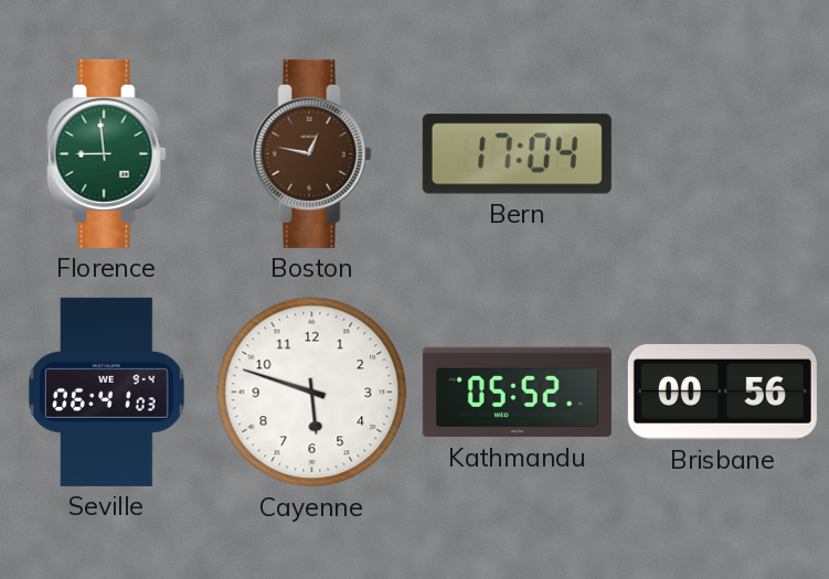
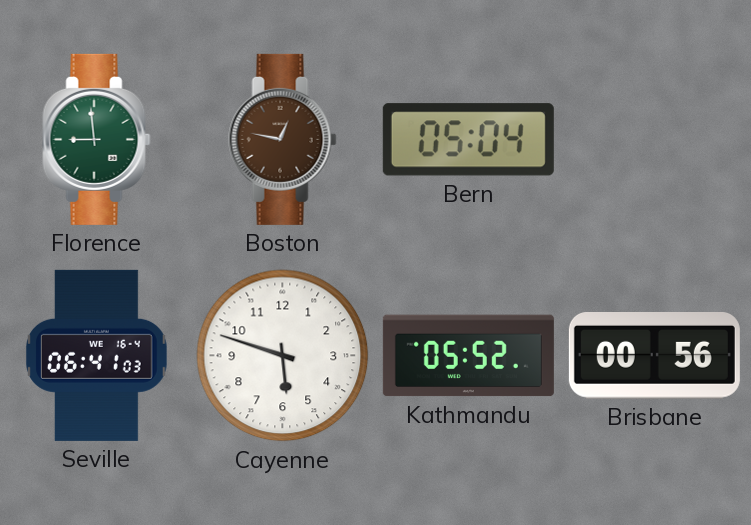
Bern: 17:04 -> 05:04 (468, 140)
Seville date: WE 9-4 -> WE 16-4 (96, 355)
